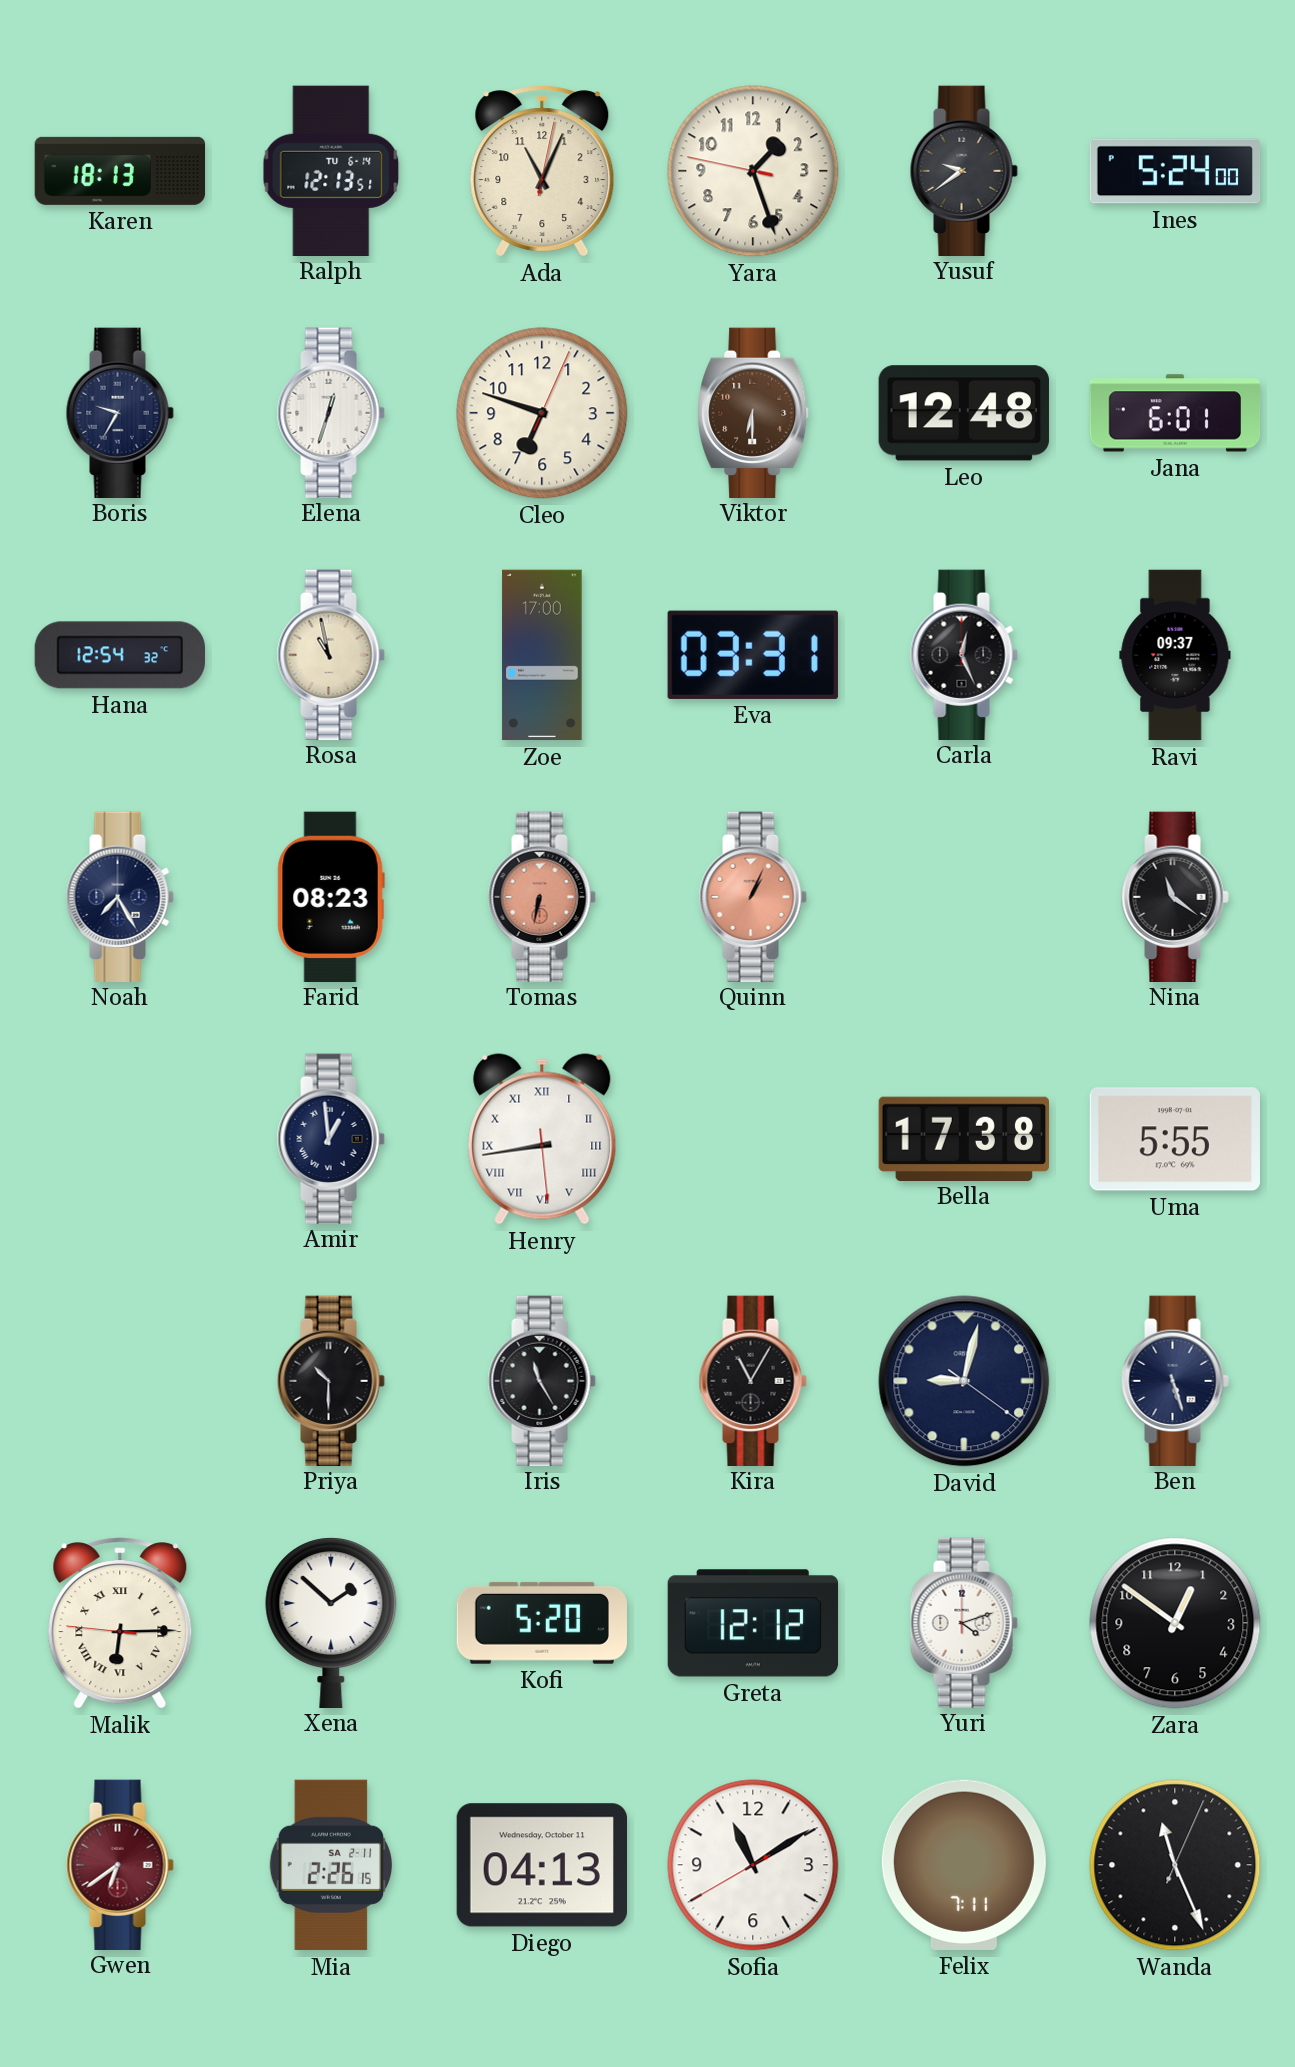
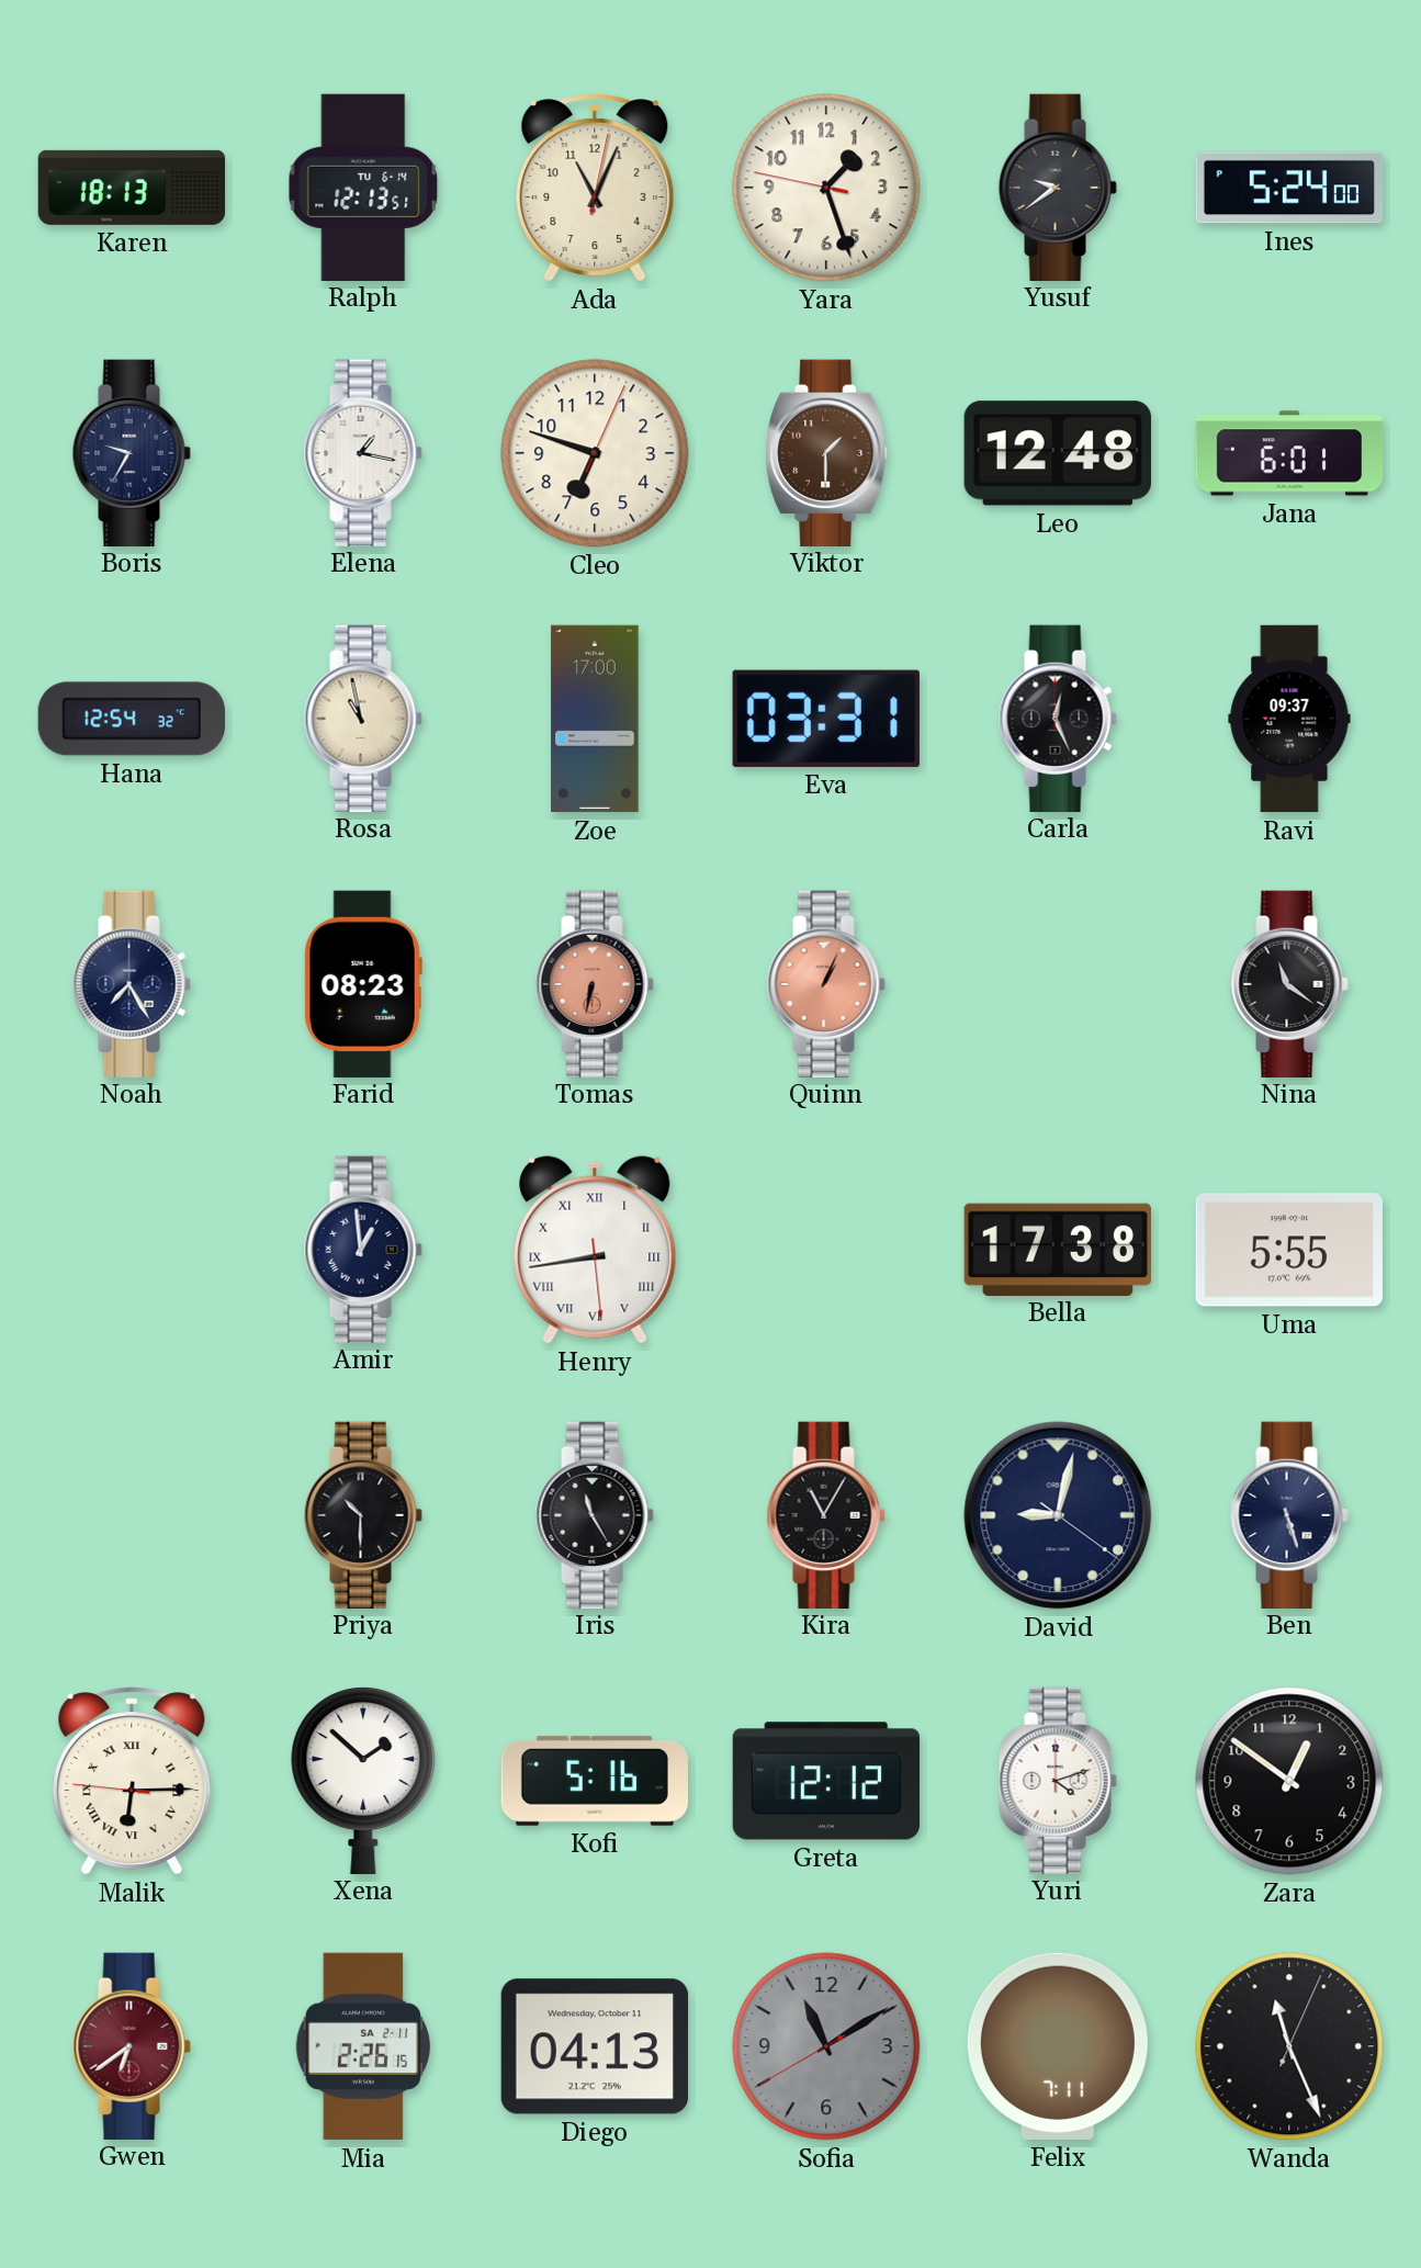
Elena: 12:33 -> 1:17 (363, 452)
Viktor: 6:30 -> 1:30 (826, 452)
Kofi: 5:20 -> 5:16 (595, 1781)
Sofia dial: white -> grey (826, 2046)
